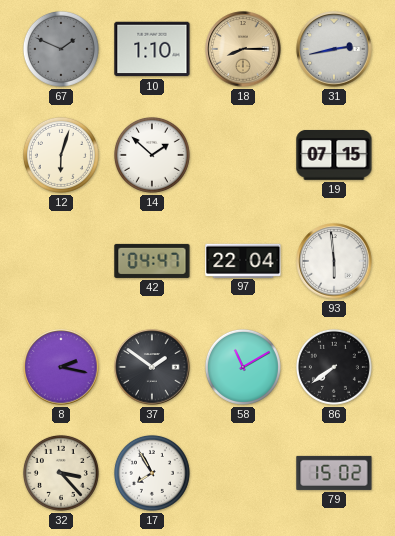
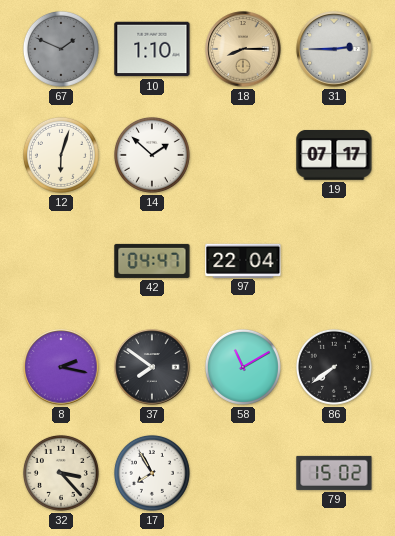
31: 2:43 -> 2:45 (334, 49)
19: 07:15 -> 07:17 (334, 155)
93: 5:59 -> none (334, 261)
37: 1:51 -> 7:51 (152, 367)
